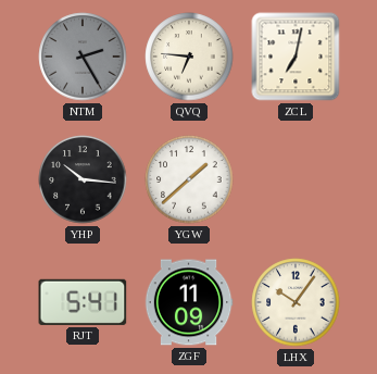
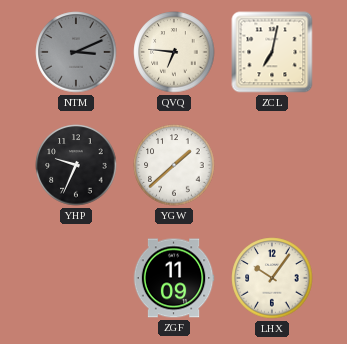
NTM: 2:25 -> 3:11 (76, 52)
YHP: 10:16 -> 9:34 (76, 165)
RJT: 5:41 -> none (83, 302)
